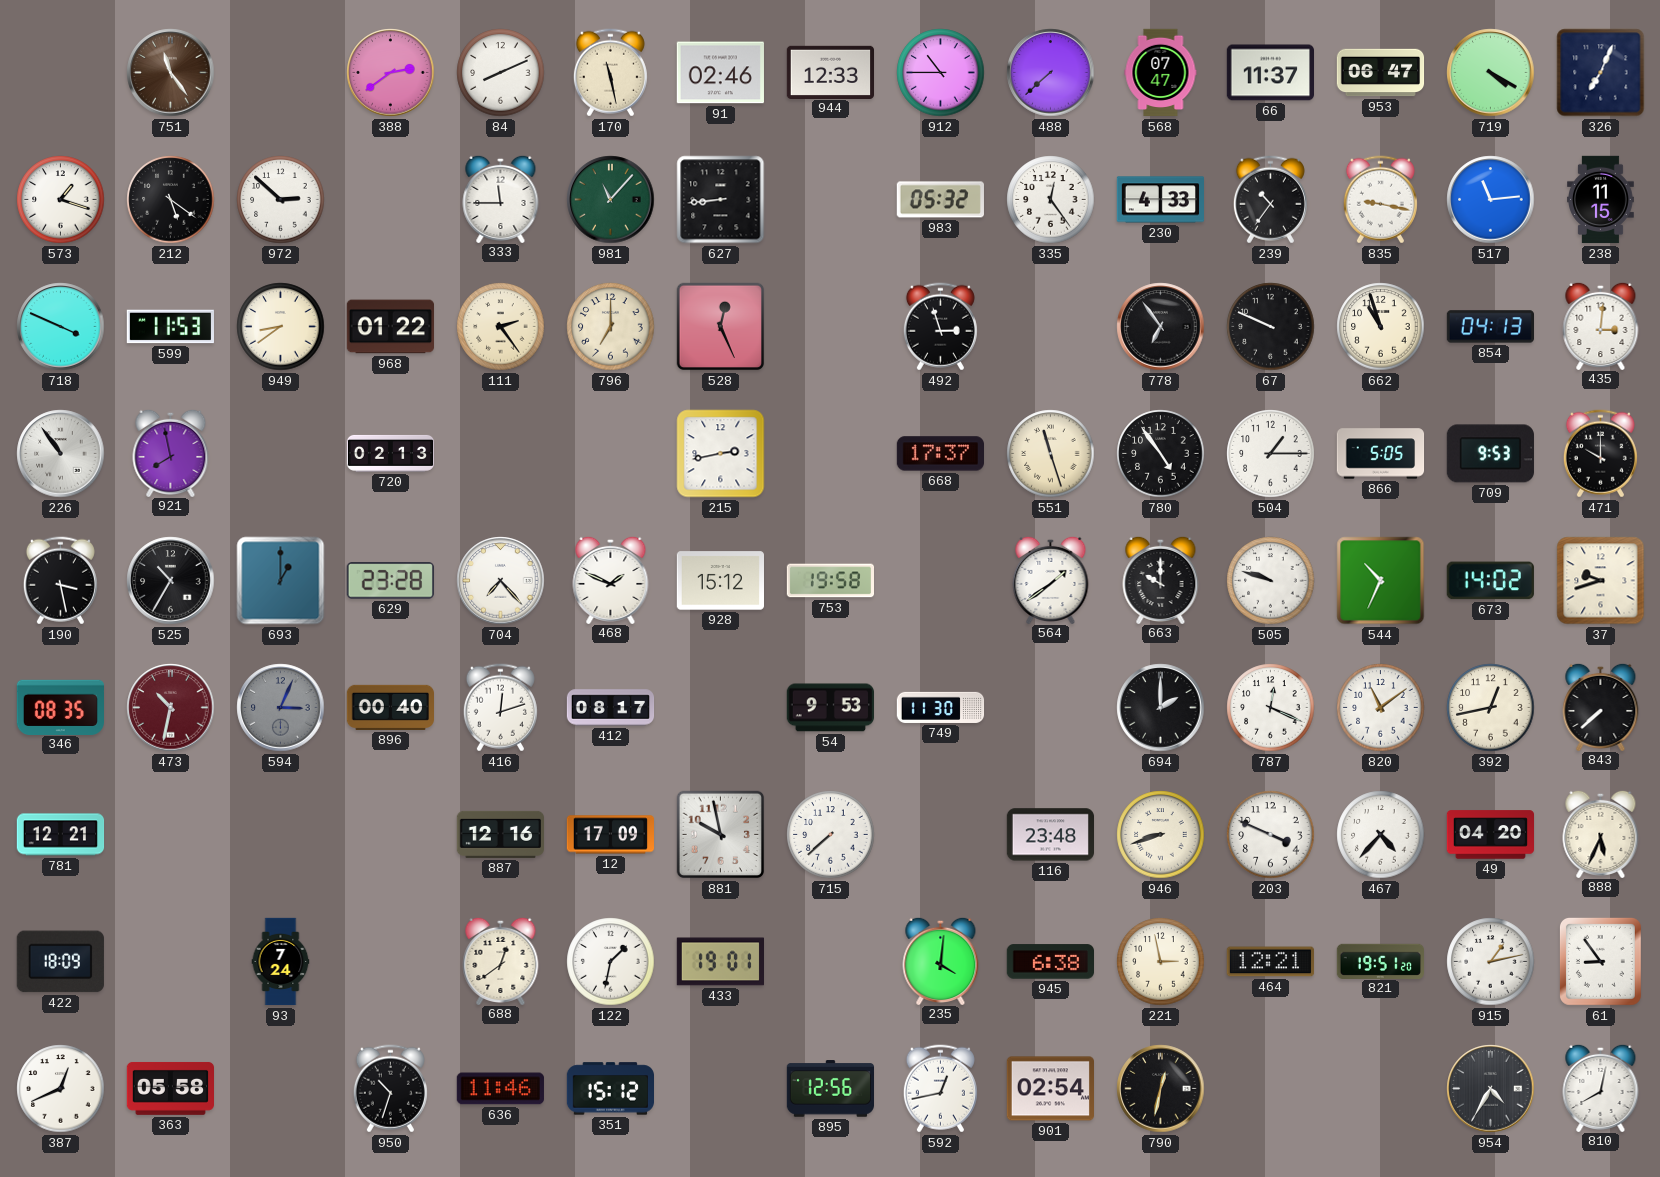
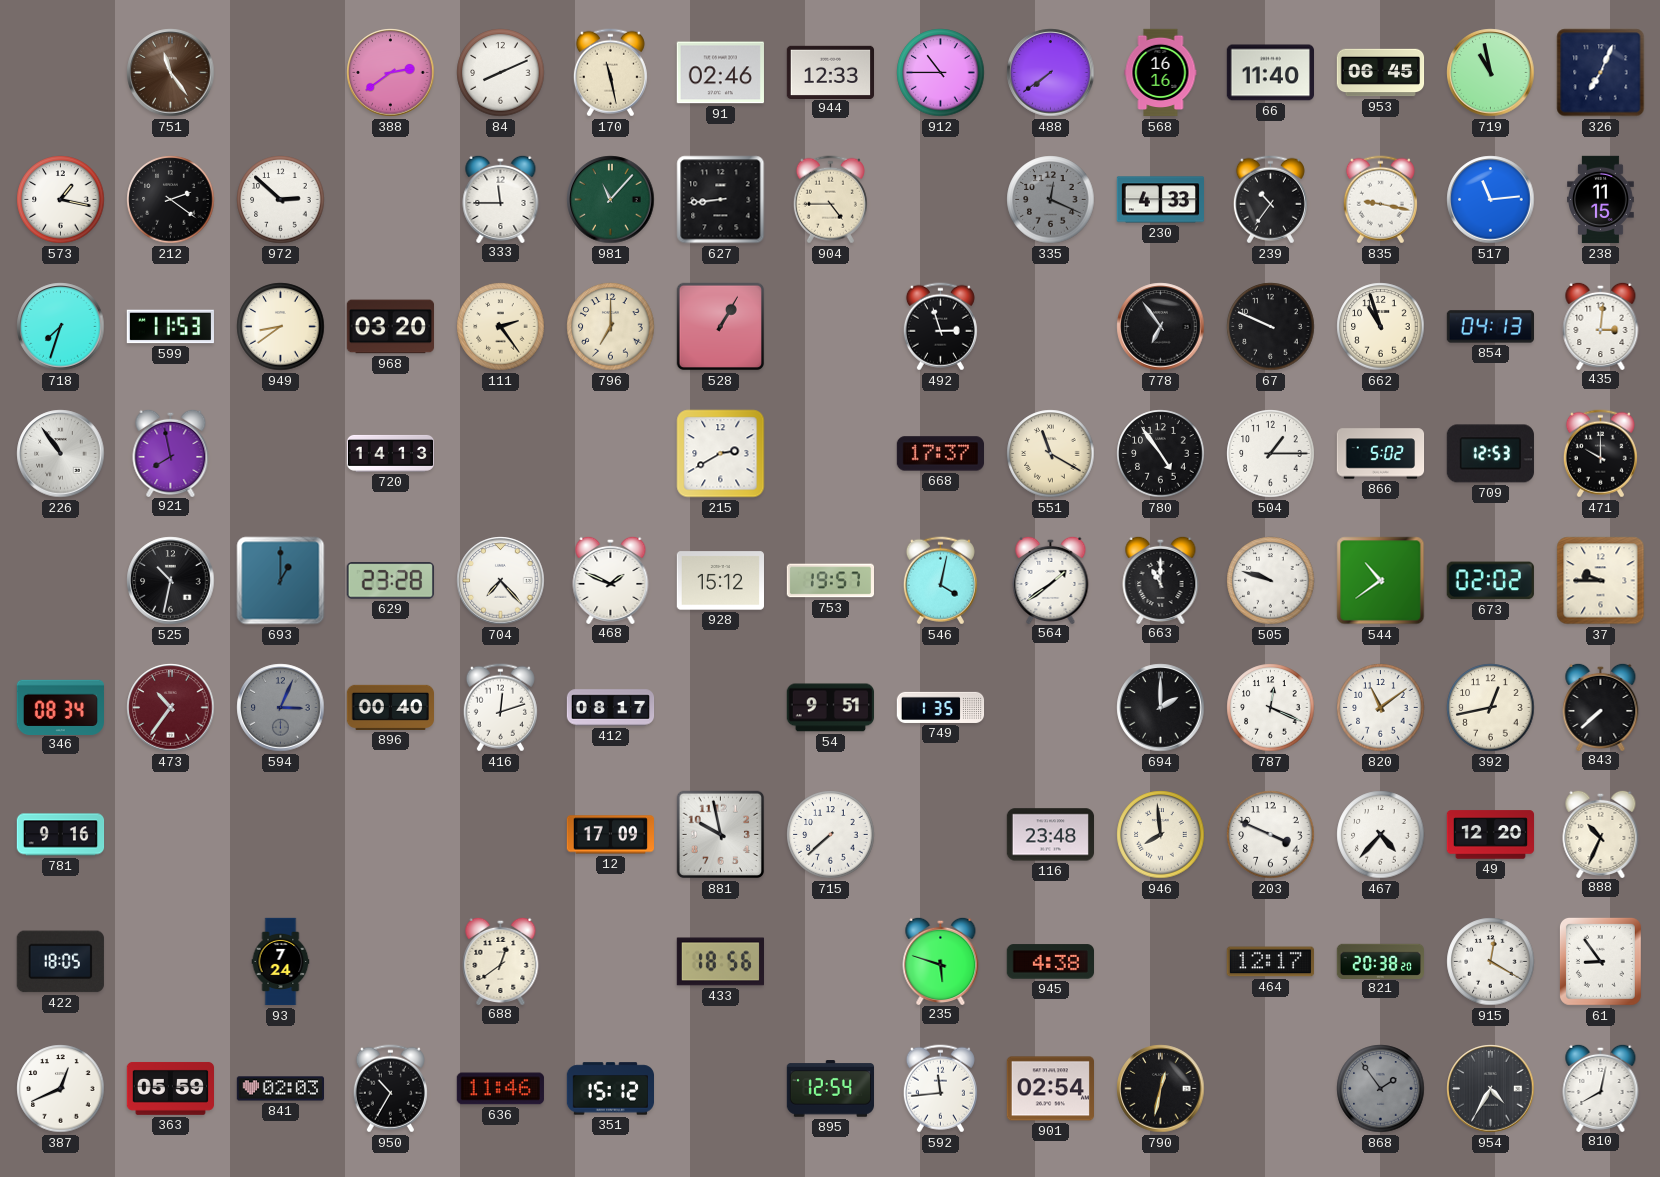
488: 7:38 -> 7:39 (1051, 73)
568: 07:47 -> 16:16 (1161, 73)
66: 11:37 -> 11:40 (1270, 73)
953: 06:47 -> 06:45 (1381, 73)
719: 4:20 -> 10:58 (1491, 73)
573: 1:18 -> 1:17 (61, 200)
212: 5:21 -> 2:21 (171, 200)
904: none -> 4:45 (830, 200)
983: 05:32 -> none (940, 200)
335: 12:24 -> 12:19 (1051, 200)
335 dial: white -> grey (1051, 200)
718: 3:49 -> 7:33 (61, 327)
968: 01:22 -> 03:20 (390, 327)
528: 12:26 -> 1:05 (721, 327)
720: 02:13 -> 14:13 (391, 453)
215: 2:43 -> 2:40 (721, 454)
551: 11:27 -> 11:20 (1051, 454)
866: 5:05 -> 5:02 (1381, 454)
709: 9:53 -> 12:53 (1490, 454)
190: 3:28 -> none (60, 581)
525: 10:35 -> 10:32 (171, 581)
753: 19:58 -> 19:57 (830, 581)
546: none -> 4:02 (940, 581)
663: 10:00 -> 11:00 (1161, 579)
544: 10:34 -> 10:39 (1381, 581)
673: 14:02 -> 02:02 (1490, 581)
37: 9:42 -> 9:45 (1601, 581)
346: 08:35 -> 08:34 (60, 707)
473: 10:32 -> 10:36 (171, 708)
54: 9:53 -> 9:51 (830, 708)
749: 11:30 -> 1:35 (941, 707)
781: 12:21 -> 9:16 (61, 835)
887: 12:16 -> none (500, 834)
946: 8:42 -> 7:59 (1161, 835)
49: 04:20 -> 12:20 (1491, 835)
888: 5:34 -> 10:34 (1601, 833)
422: 18:09 -> 18:05 (60, 962)
122: 1:32 -> none (611, 962)
433: 19:01 -> 18:56 (720, 962)
235: 4:01 -> 5:48 (941, 960)
945: 6:38 -> 4:38 (1050, 962)
221: 2:58 -> none (1161, 962)
464: 12:21 -> 12:17 (1270, 962)
821: 19:51 -> 20:38 (1380, 961)
915: 1:13 -> 12:20 (1491, 962)
363: 05:58 -> 05:59 (170, 1088)
841: none -> 02:03 (280, 1089)
950: 10:33 -> 10:35 (390, 1089)
895: 12:56 -> 12:54 (830, 1089)
592: 12:43 -> 11:44 (940, 1089)
868: none -> 1:54 (1381, 1089)
